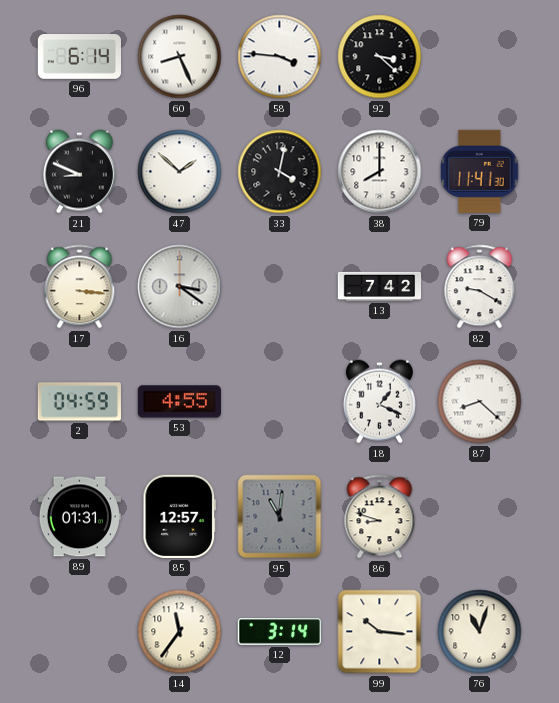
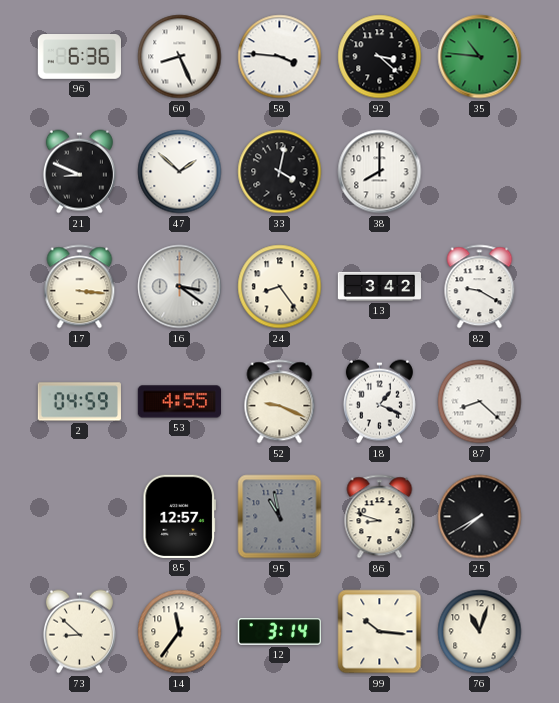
96: 6:14 -> 6:36 (79, 57)
35: none -> 10:46 (480, 57)
79: 11:41 -> none (480, 171)
24: none -> 8:24 (280, 287)
13: 7:42 -> 3:42 (380, 286)
52: none -> 9:19 (280, 402)
89: 01:31 -> none (79, 517)
95: 11:01 -> 10:58 (280, 517)
25: none -> 7:40 (480, 517)
73: none -> 8:52 (79, 632)
